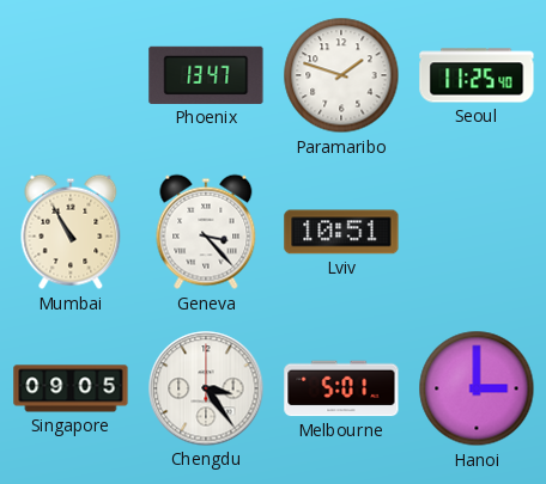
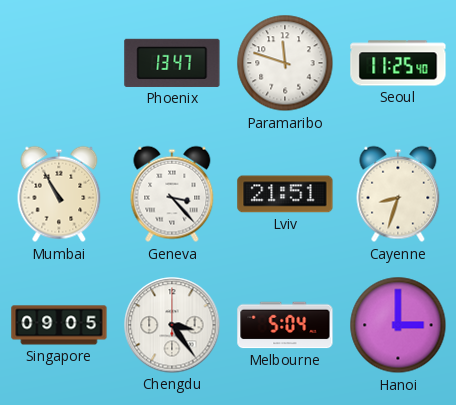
Paramaribo: 1:48 -> 11:48 (285, 63)
Lviv: 10:51 -> 21:51 (285, 194)
Cayenne: none -> 8:33 (398, 194)
Melbourne: 5:01 -> 5:04 (285, 325)
